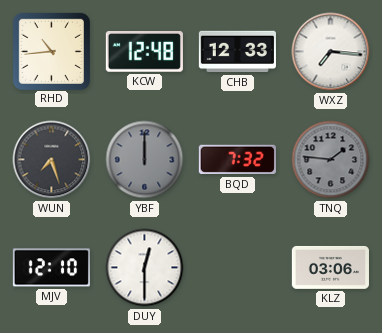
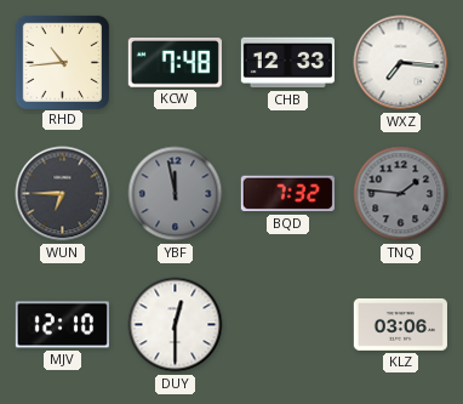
KCW: 12:48 -> 7:48 (175, 63)
WUN: 7:27 -> 6:45 (63, 194)
YBF: 12:00 -> 11:58 (176, 194)
